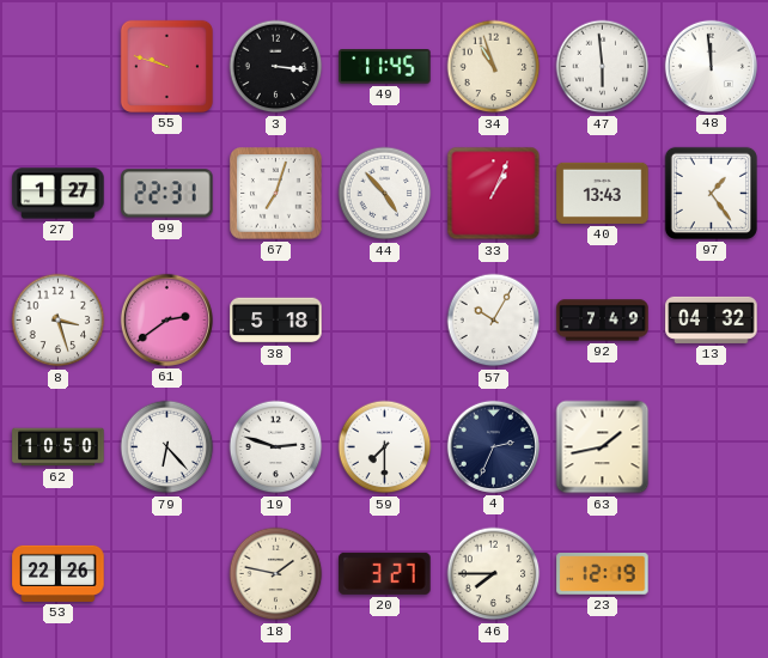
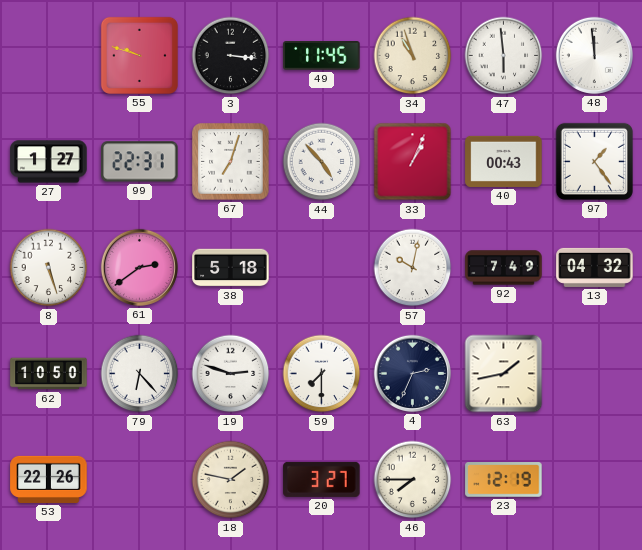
40: 13:43 -> 00:43 (504, 161)
8: 3:27 -> 5:27 (49, 268)
57: 10:05 -> 10:02 (413, 268)
